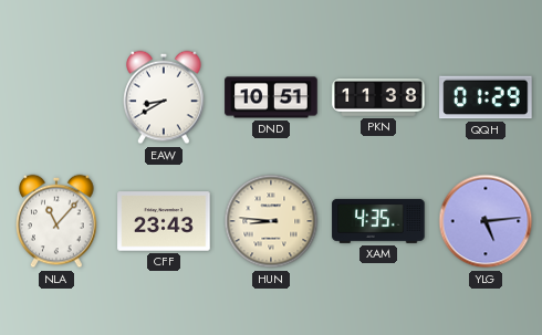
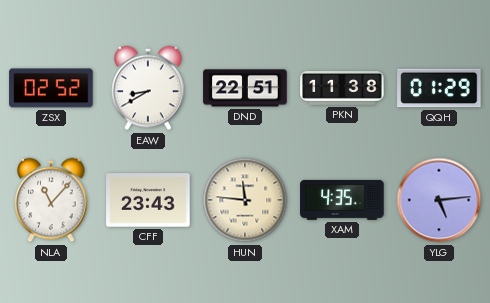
ZSX: none -> 02:52 (51, 88)
DND: 10:51 -> 22:51 (245, 88)
HUN: 8:46 -> 11:46 (245, 200)
